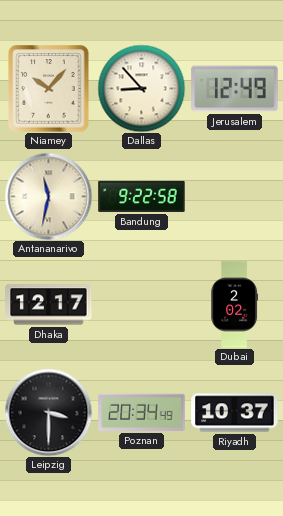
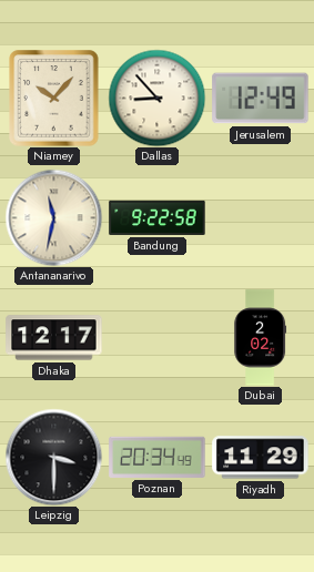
Riyadh: 10:37 -> 11:29 (261, 458)
